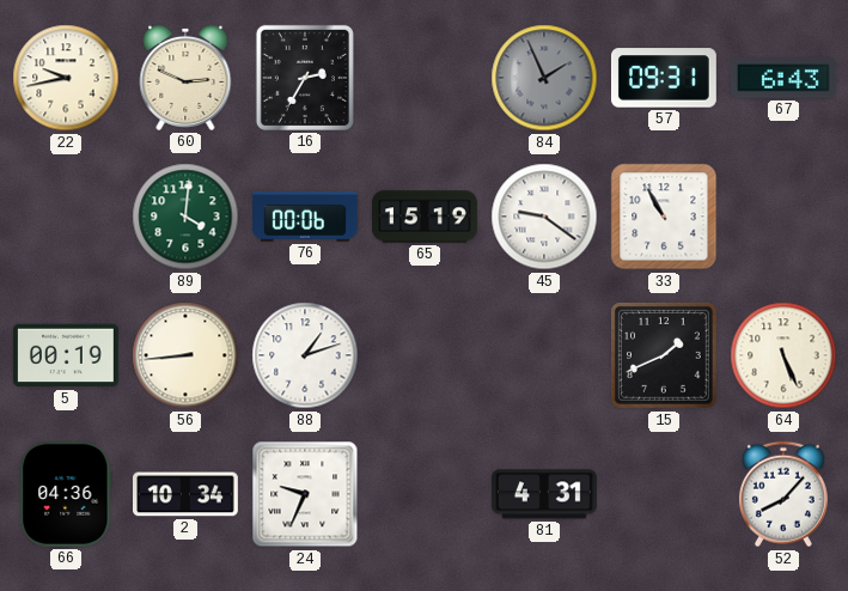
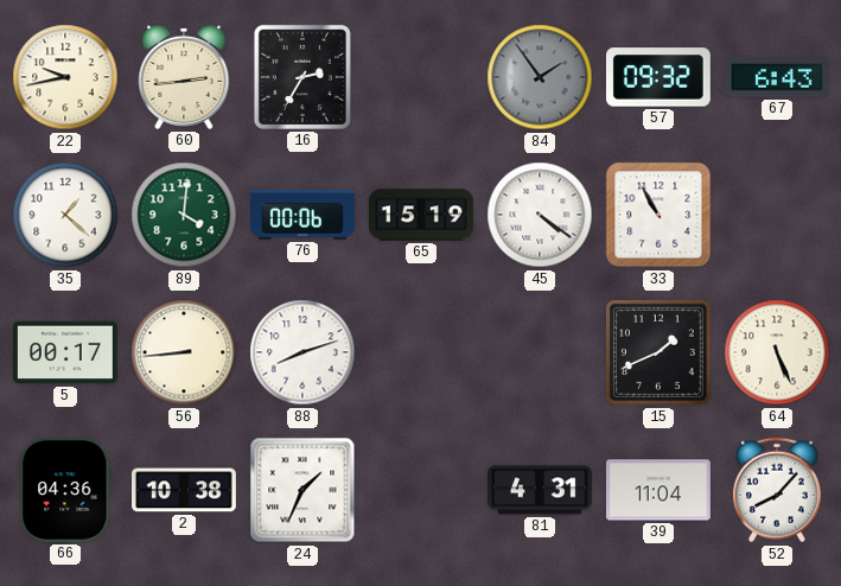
60: 2:49 -> 2:44 (184, 77)
84: 1:56 -> 1:54 (540, 77)
57: 09:31 -> 09:32 (658, 77)
35: none -> 1:22 (65, 215)
45: 9:21 -> 4:21 (540, 215)
5: 00:19 -> 00:17 (65, 352)
88: 1:12 -> 8:12 (302, 352)
2: 10:34 -> 10:38 (185, 490)
24: 9:34 -> 1:34 (302, 490)
39: none -> 11:04 (658, 490)
